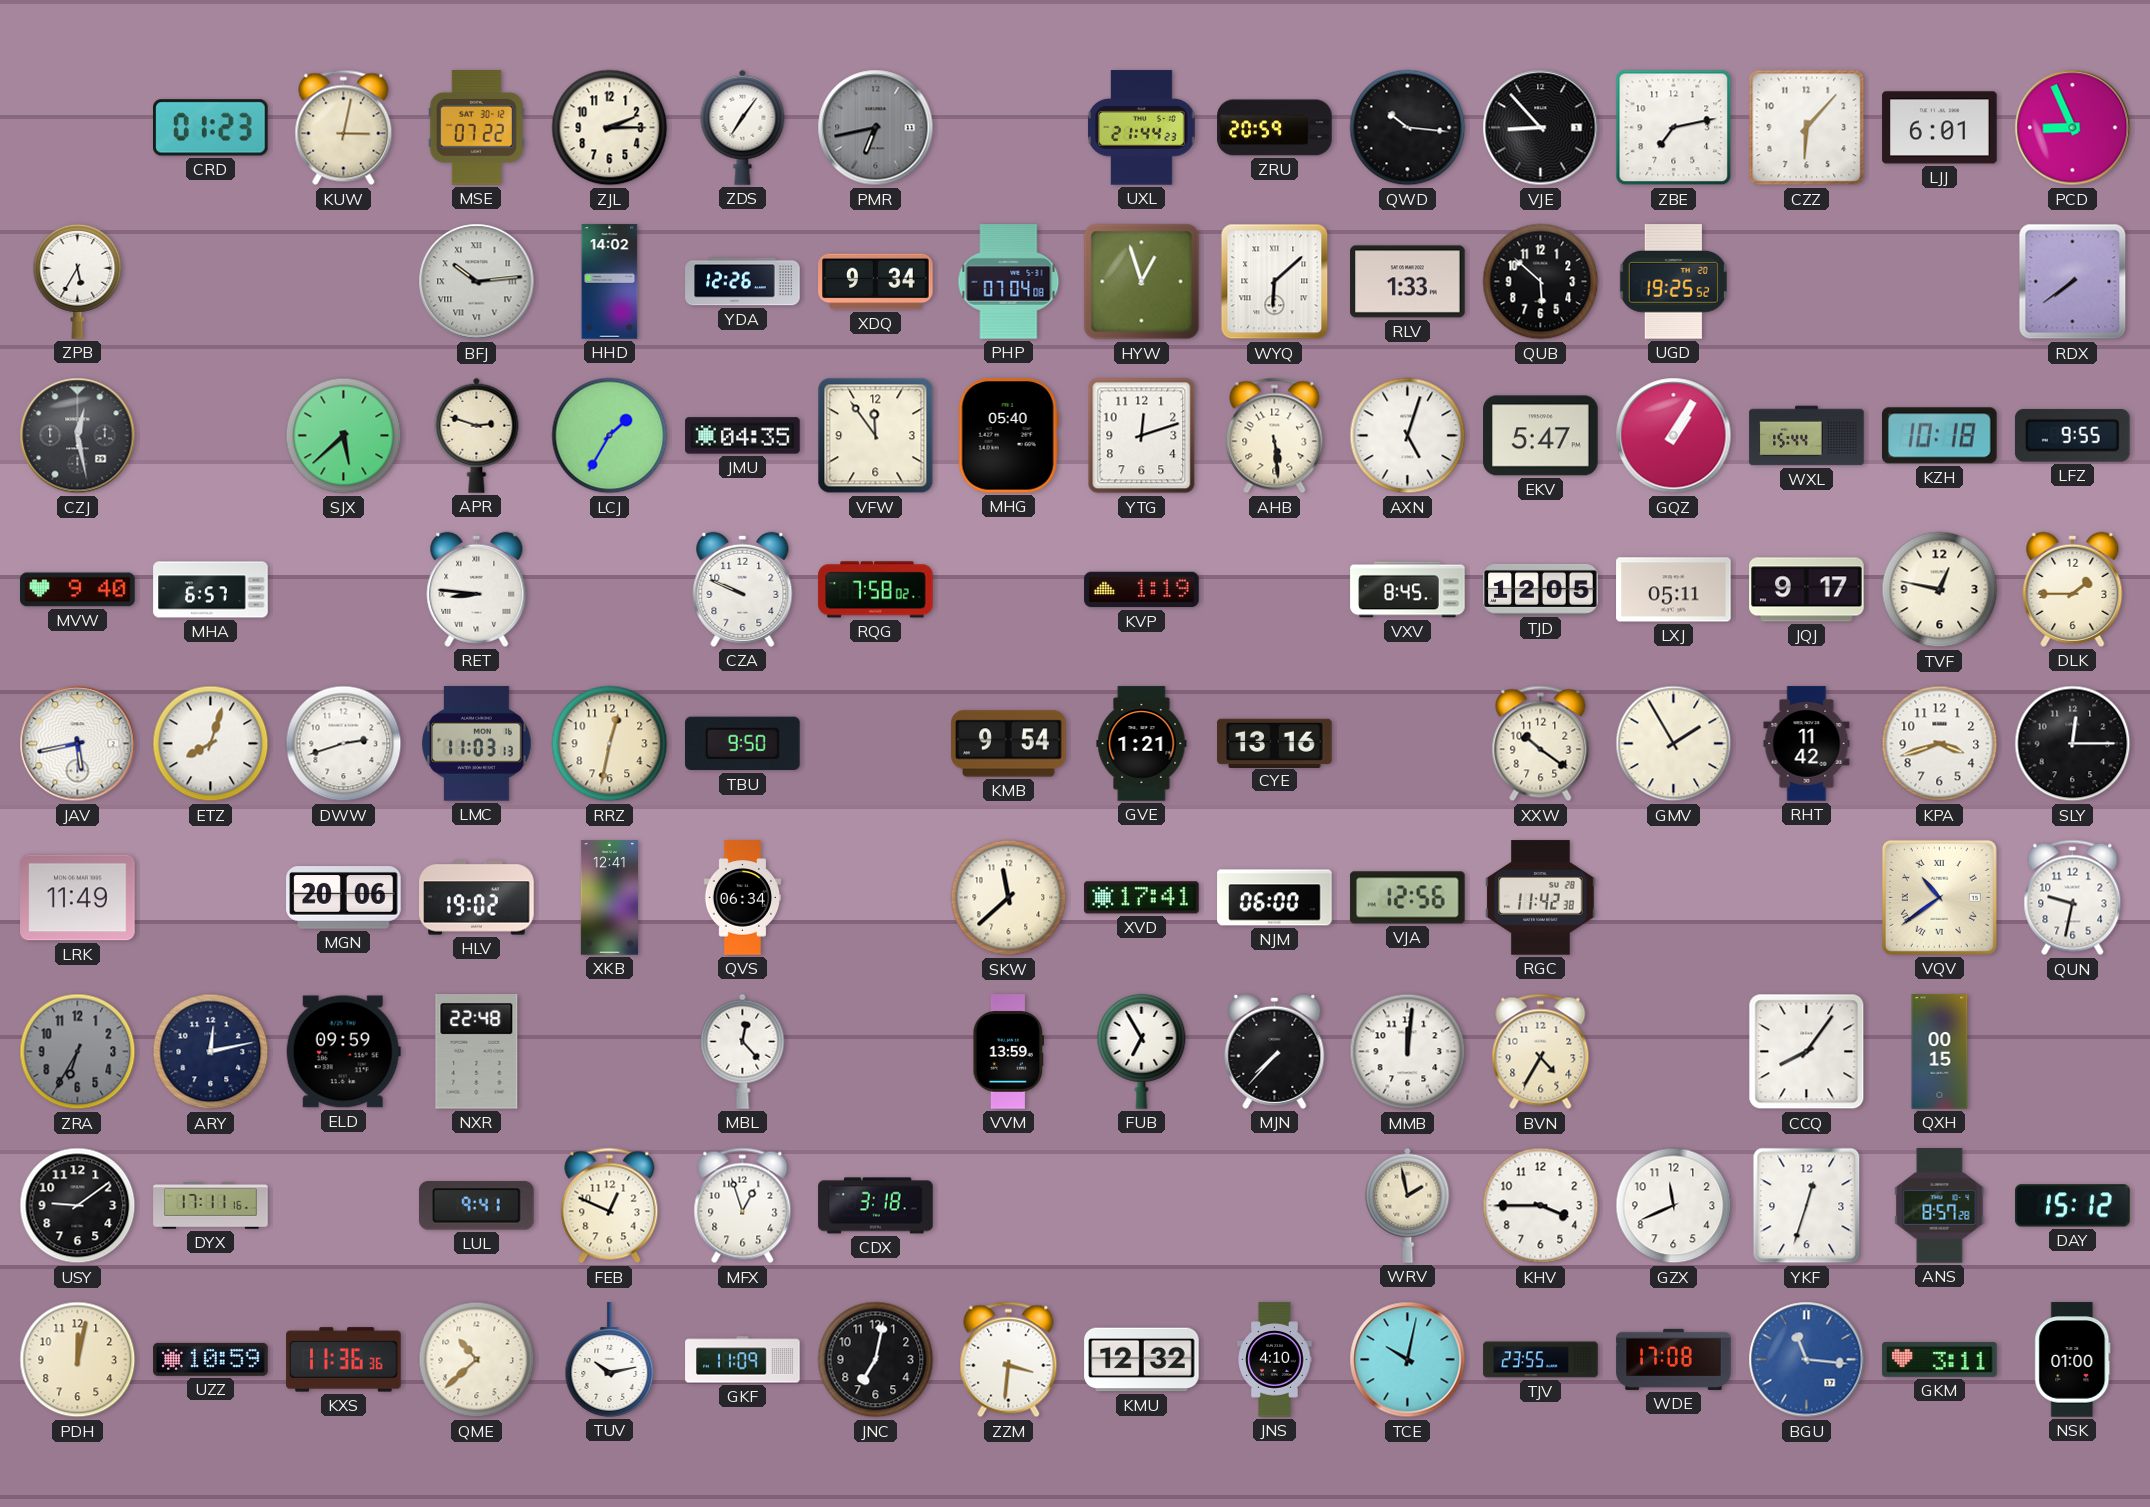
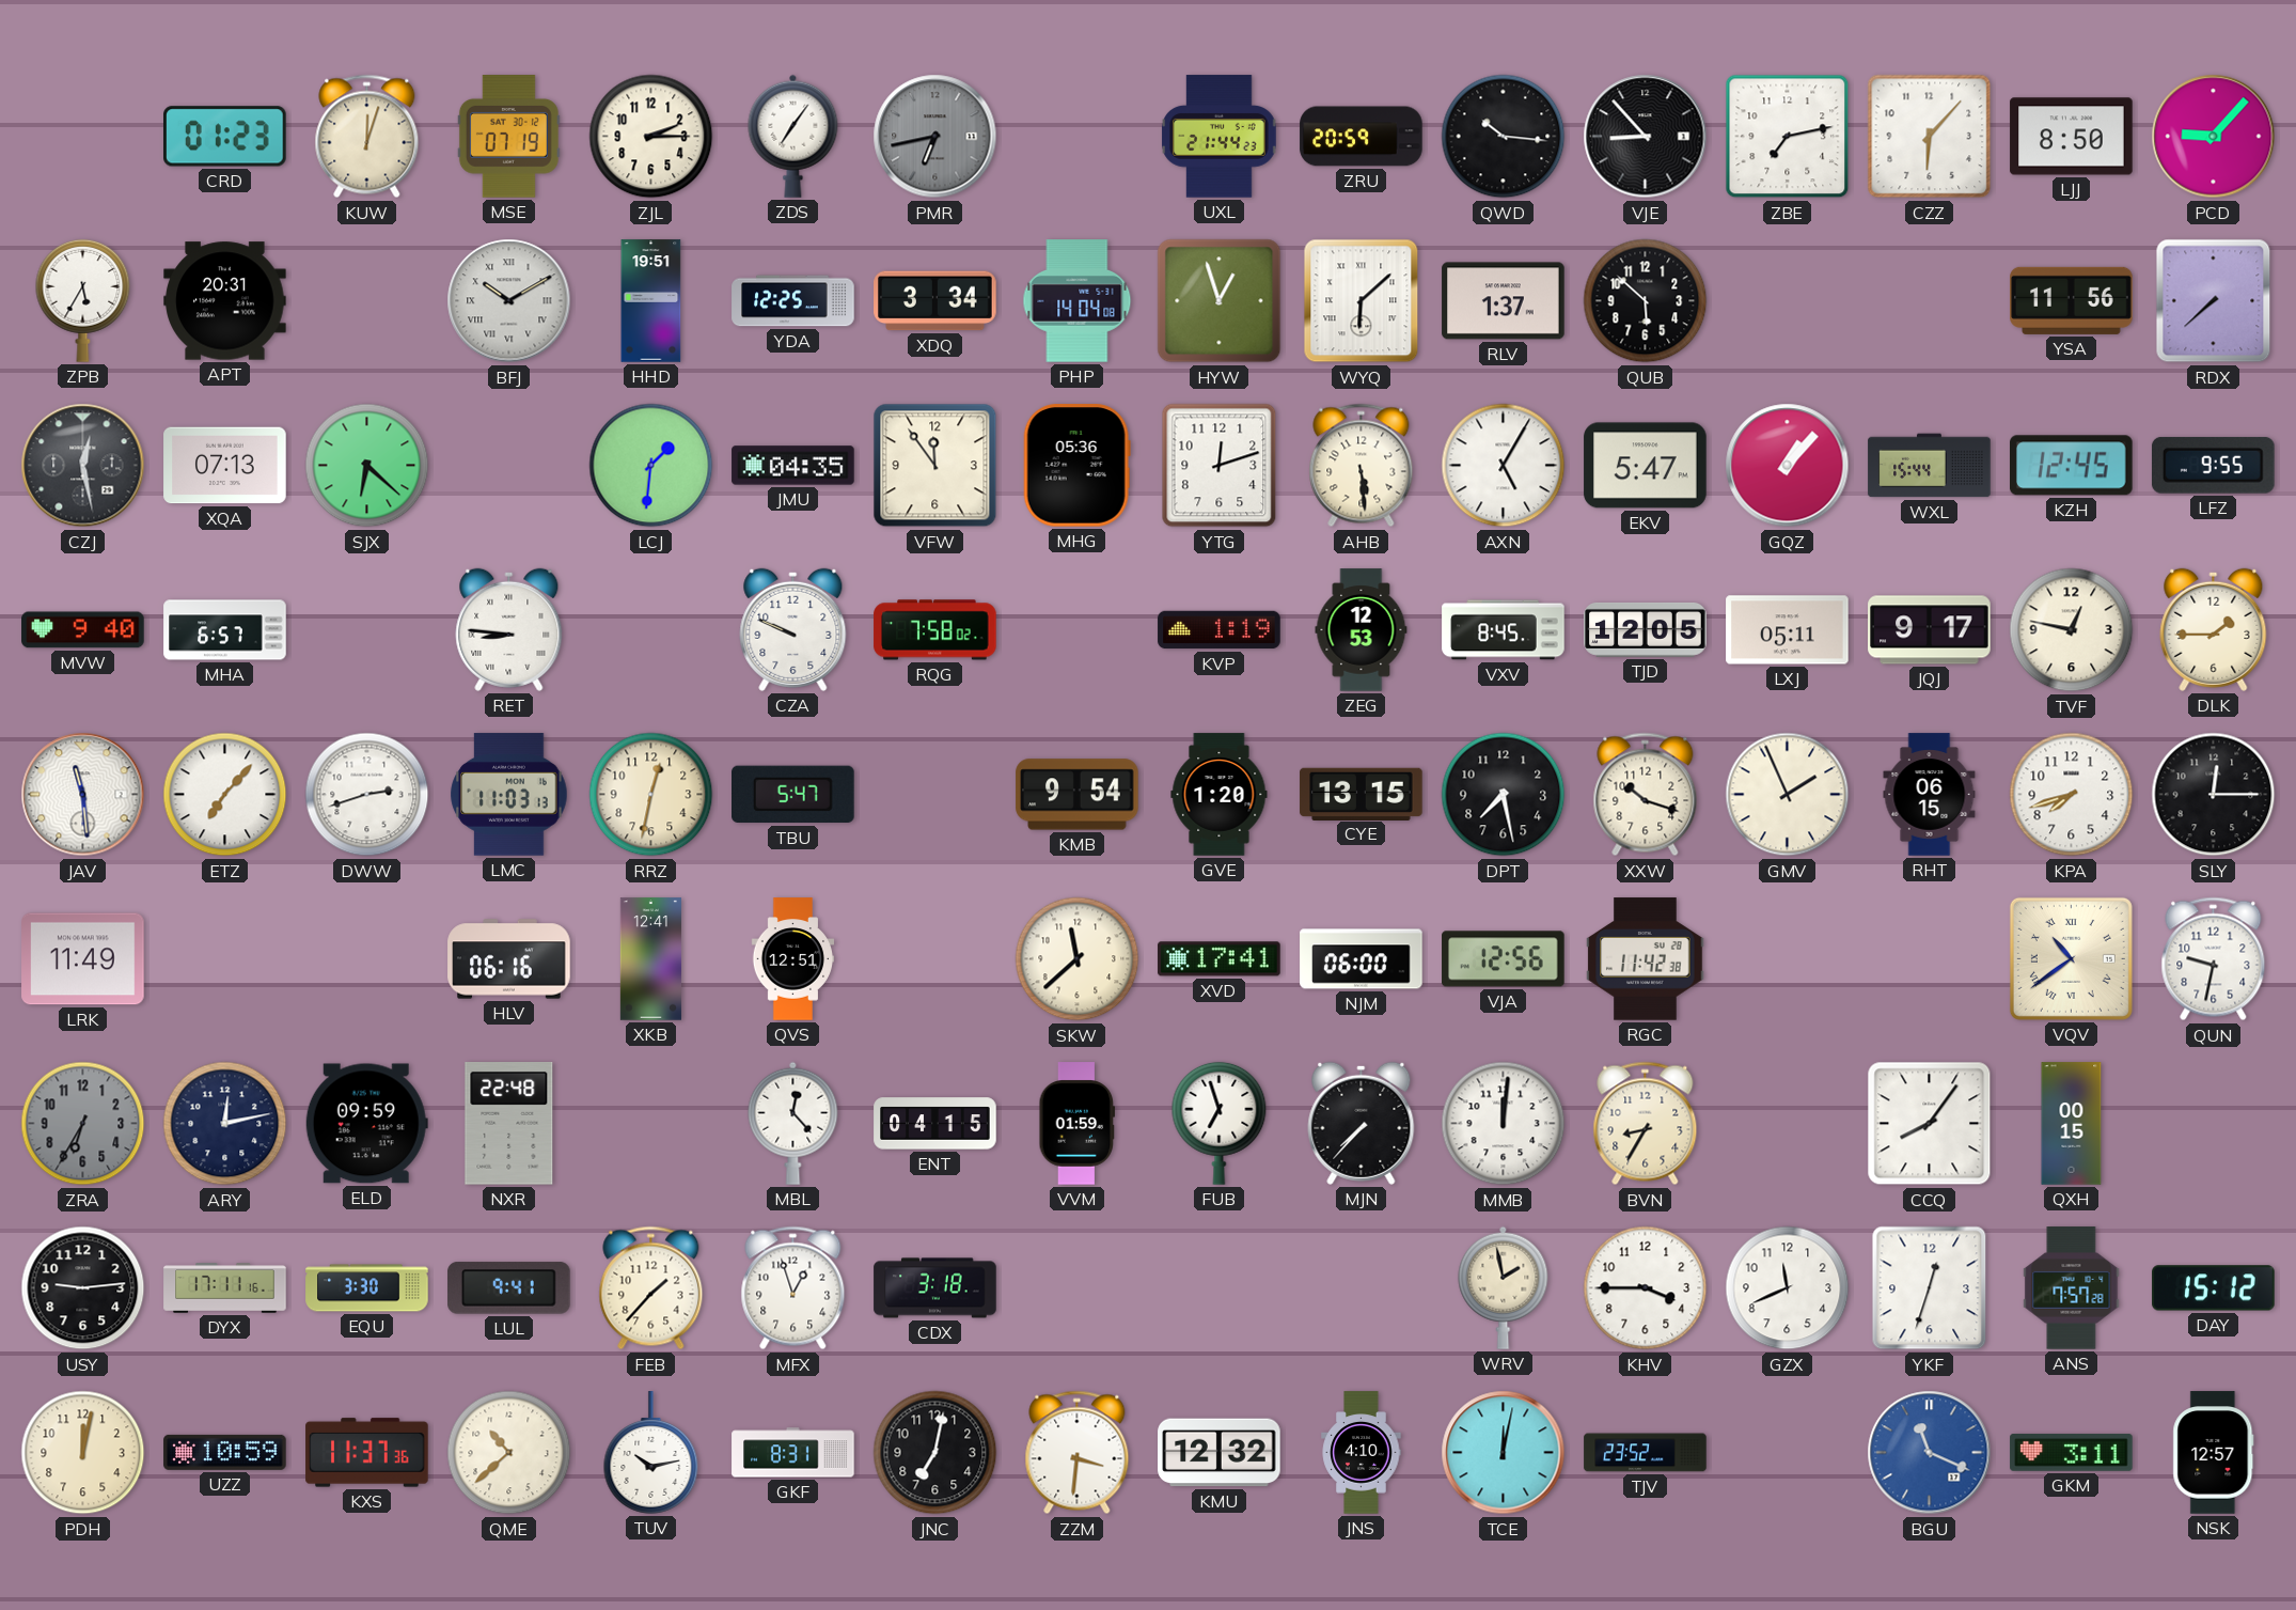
KUW: 3:02 -> 12:03 (367, 137)
MSE: 07:22 -> 07:19 (508, 137)
LJJ: 6:01 -> 8:50 (2072, 137)
PCD: 8:56 -> 9:07 (2214, 137)
APT: none -> 20:31 (225, 301)
BFJ: 10:14 -> 10:10 (509, 301)
HHD: 14:02 -> 19:51 (651, 301)
YDA: 12:26 -> 12:25 (793, 301)
XDQ: 9:34 -> 3:34 (935, 301)
PHP: 07:04 -> 14:04 (1078, 301)
RLV: 1:33 -> 1:37 (1504, 301)
UGD: 19:25 -> none (1673, 282)
YSA: none -> 11:56 (2072, 300)
RDX: 7:39 -> 7:38 (2214, 301)
XQA: none -> 07:13 (225, 466)
SJX: 5:38 -> 6:22 (367, 466)
APR: 2:48 -> none (477, 435)
LCJ: 1:35 -> 1:31 (651, 466)
MHG: 05:40 -> 05:36 (1076, 466)
AXN: 5:03 -> 5:05 (1504, 466)
GQZ: 1:05 -> 1:07 (1788, 466)
KZH: 10:18 -> 12:45 (2072, 466)
ZEG: none -> 12:53 (1362, 630)
JAV: 5:43 -> 11:29 (83, 795)
ETZ: 8:03 -> 7:07 (225, 795)
TBU: 9:50 -> 5:47 (793, 795)
GVE: 1:21 -> 1:20 (1220, 795)
CYE: 13:16 -> 13:15 (1362, 794)
DPT: none -> 7:28 (1504, 795)
XXW: 10:21 -> 10:18 (1646, 795)
GMV: 1:55 -> 1:56 (1788, 795)
RHT: 11:42 -> 06:15 (1930, 795)
KPA: 3:42 -> 7:42 (2072, 795)
MGN: 20:06 -> none (344, 898)
HLV: 19:02 -> 06:16 (509, 959)
QVS: 06:34 -> 12:51 (793, 959)
ENT: none -> 04:15 (935, 1124)
VVM: 13:59 -> 01:59 (1078, 1124)
FUB: 6:55 -> 6:57 (1220, 1123)
BVN: 4:35 -> 8:35 (1646, 1124)
USY: 9:09 -> 9:14 (83, 1288)
EQU: none -> 3:30 (367, 1288)
FEB: 12:49 -> 1:37 (651, 1288)
ANS: 8:57 -> 7:57 (2072, 1288)
KXS: 11:36 -> 11:37 (367, 1453)
GKF: 11:09 -> 8:31 (793, 1453)
TCE: 10:02 -> 12:02 (1504, 1453)
TJV: 23:55 -> 23:52 (1646, 1453)
WDE: 17:08 -> none (1674, 1359)
BGU: 11:16 -> 11:19 (1930, 1453)
NSK: 01:00 -> 12:57 (2214, 1453)
